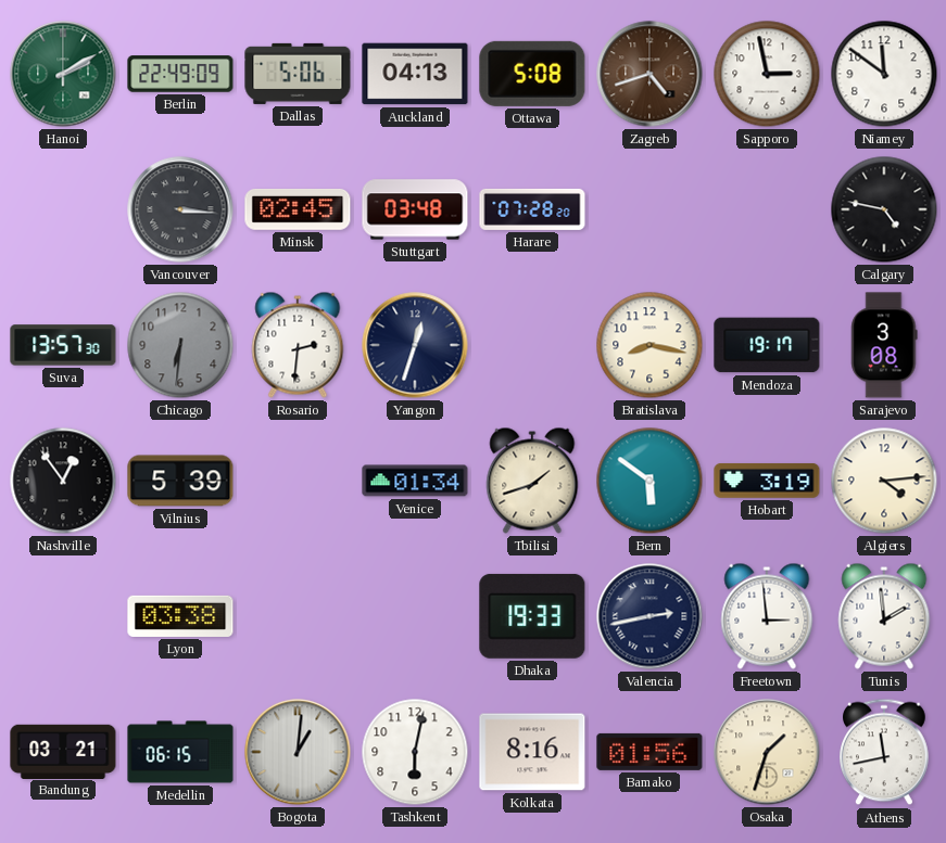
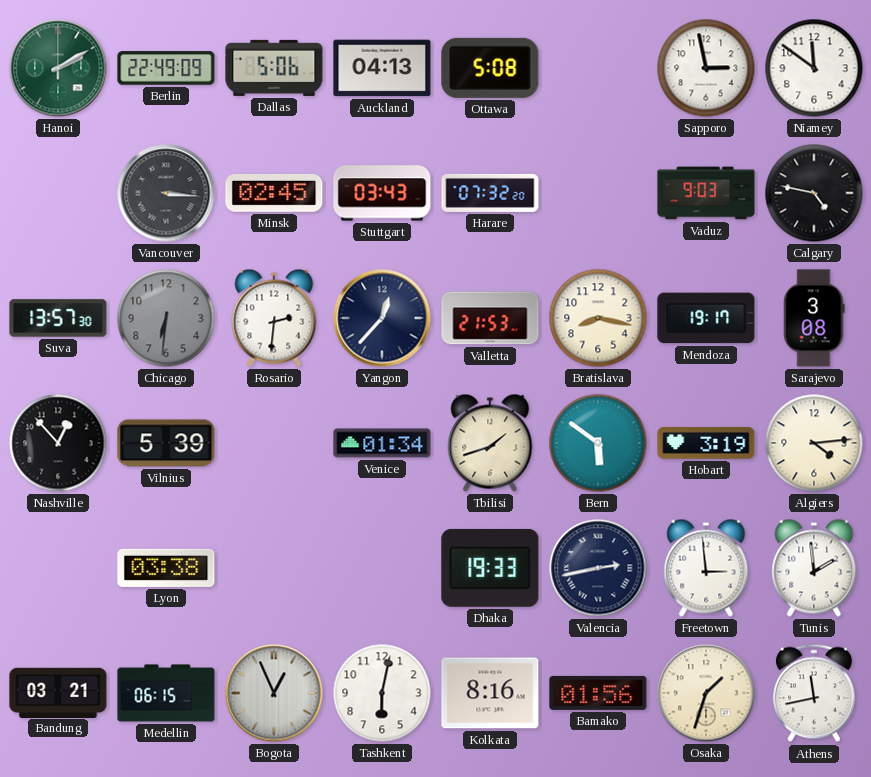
Zagreb: 4:42 -> none (649, 74)
Stuttgart: 03:48 -> 03:43 (382, 193)
Harare: 07:28 -> 07:32 (490, 193)
Vaduz: none -> 9:03 (706, 193)
Yangon: 12:33 -> 12:37 (382, 318)
Valletta: none -> 21:53 (490, 318)
Nashville: 12:54 -> 12:53 (58, 443)
Bogota: 1:01 -> 12:56 (274, 693)
